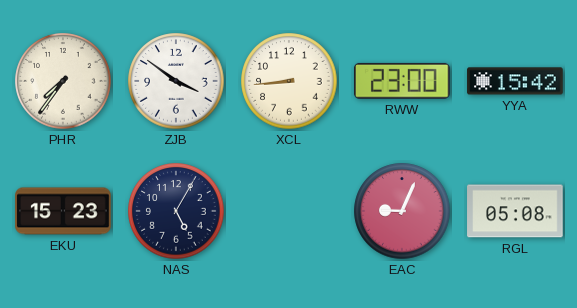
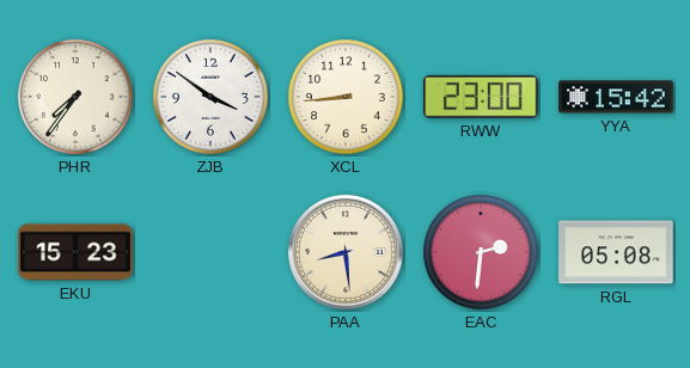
NAS: 5:05 -> none (176, 211)
PAA: none -> 8:29 (346, 252)
EAC: 9:04 -> 2:31 (481, 252)
